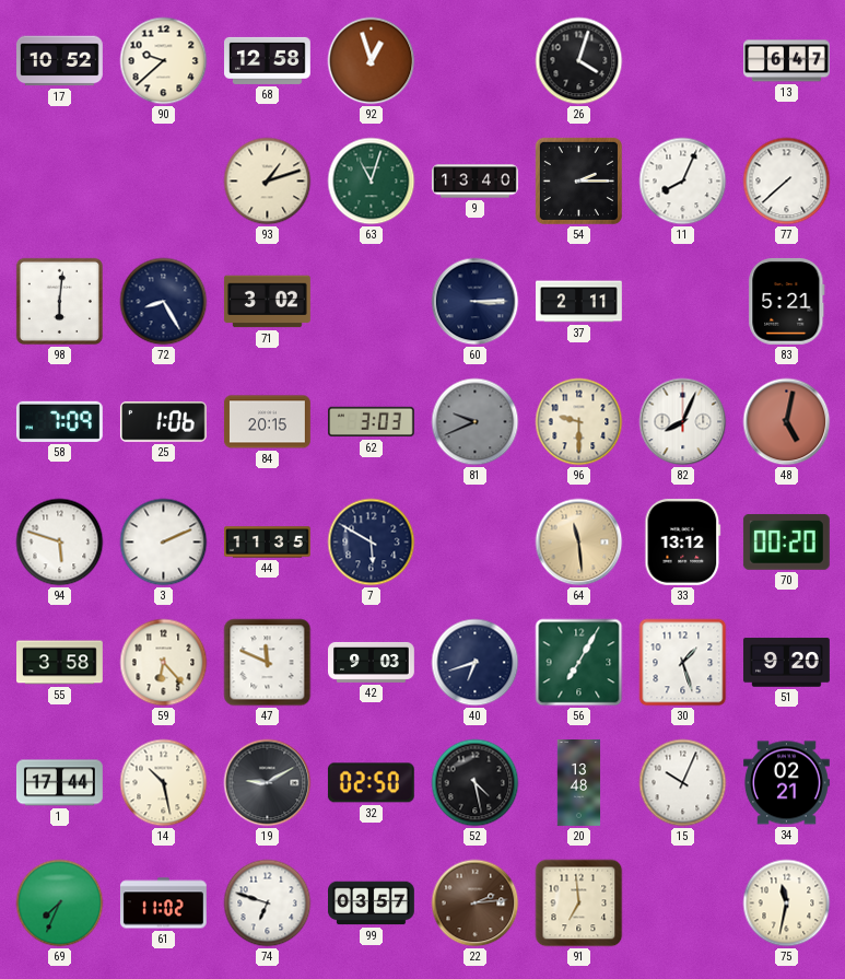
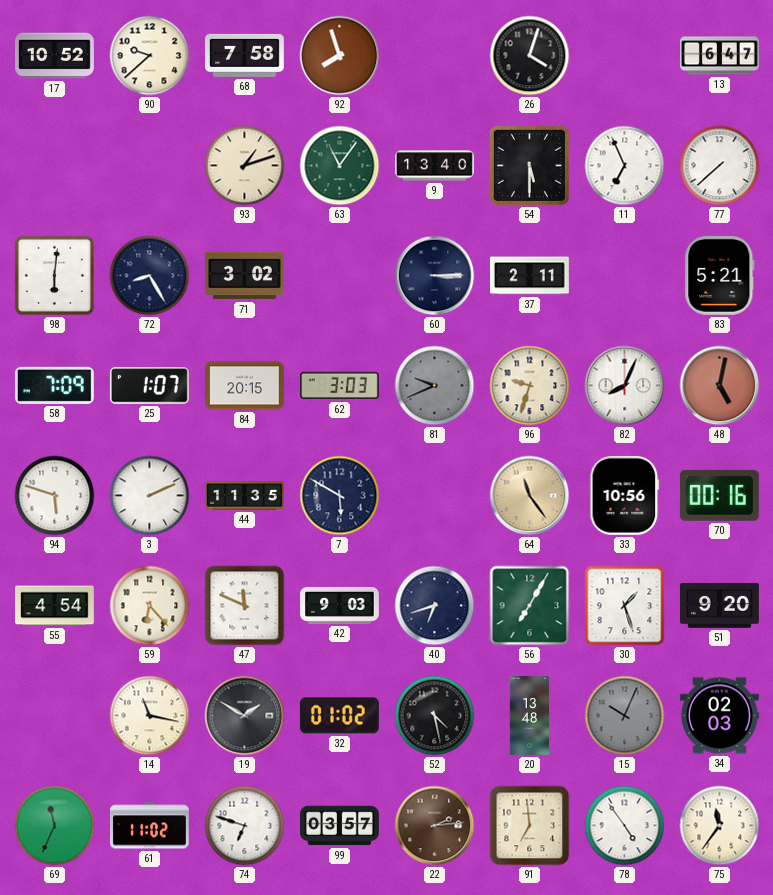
68: 12:58 -> 7:58 (245, 55)
92: 12:57 -> 7:57 (340, 56)
63: 11:03 -> 11:06 (340, 166)
54: 2:15 -> 5:30 (529, 165)
11: 8:04 -> 6:56 (625, 166)
25: 1:06 -> 1:07 (149, 386)
96: 9:30 -> 9:33 (530, 386)
64: 11:29 -> 11:24 (530, 496)
33: 13:12 -> 10:56 (625, 495)
70: 00:20 -> 00:16 (719, 495)
55: 3:58 -> 4:54 (55, 606)
1: 17:44 -> none (59, 783)
14: 10:28 -> 11:17 (150, 716)
19: 9:10 -> 1:50 (245, 716)
32: 02:50 -> 01:02 (339, 716)
15 dial: white -> grey (625, 716)
34: 02:21 -> 02:03 (720, 716)
69: 7:34 -> 11:34 (55, 826)
78: none -> 4:54 (625, 826)
75: 11:32 -> 11:36 (720, 826)
